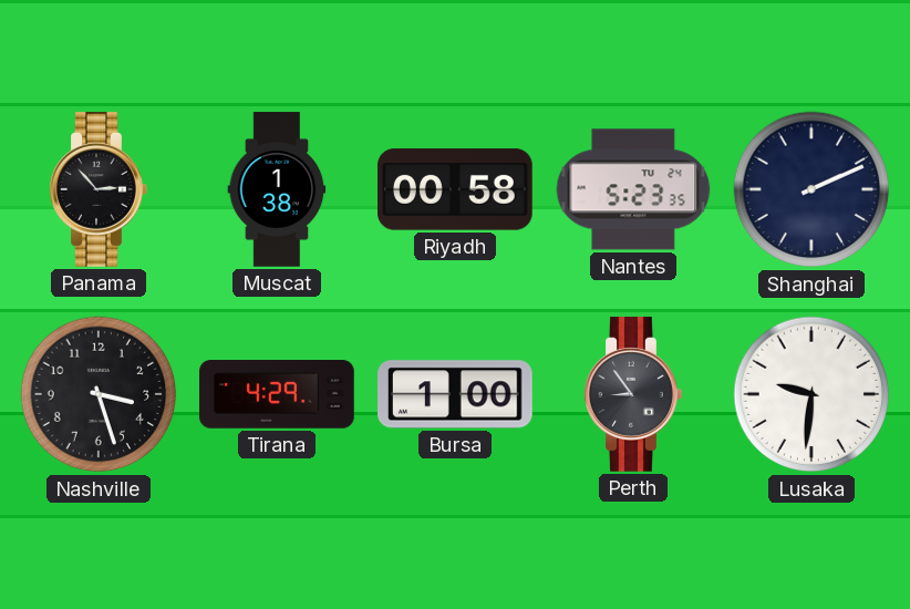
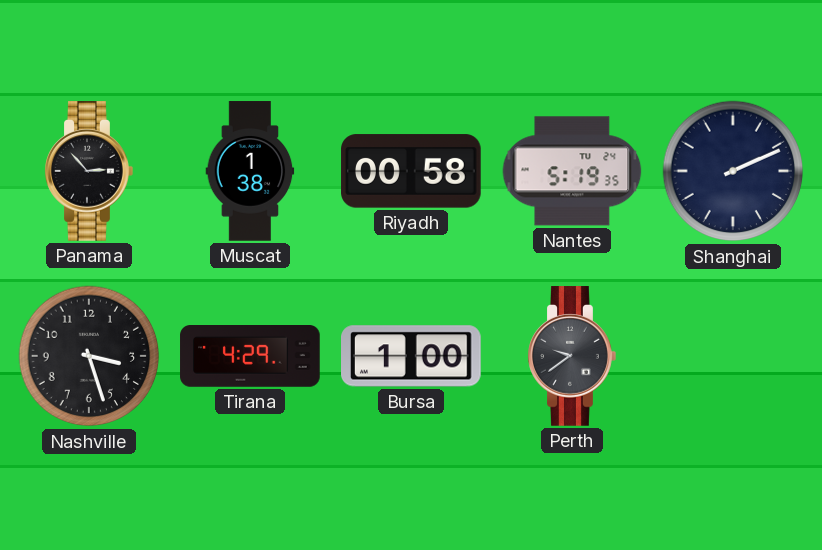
Nantes: 5:23 -> 5:19 (572, 171)
Perth: 8:54 -> 9:39 (572, 356)
Lusaka: 9:31 -> none (811, 394)
